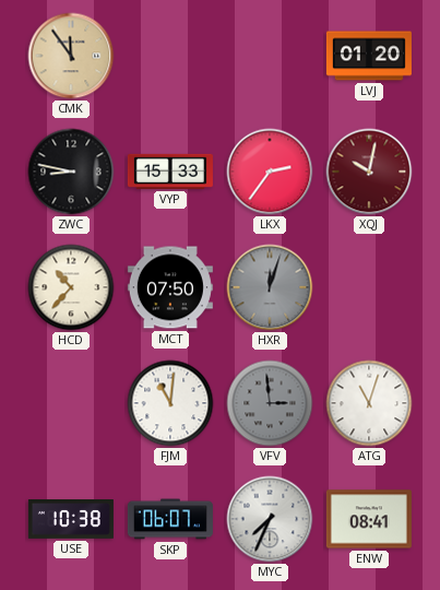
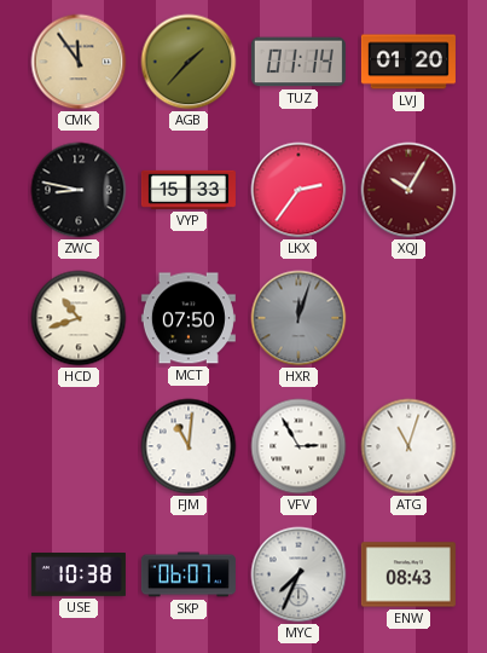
AGB: none -> 1:37 (189, 62)
TUZ: none -> 01:14 (298, 62)
XQJ: 10:02 -> 10:05 (408, 190)
HCD: 10:37 -> 10:42 (79, 318)
VFV: 2:59 -> 2:55 (298, 446)
VFV dial: grey -> white (298, 446)
ENW: 08:41 -> 08:43 (408, 574)
